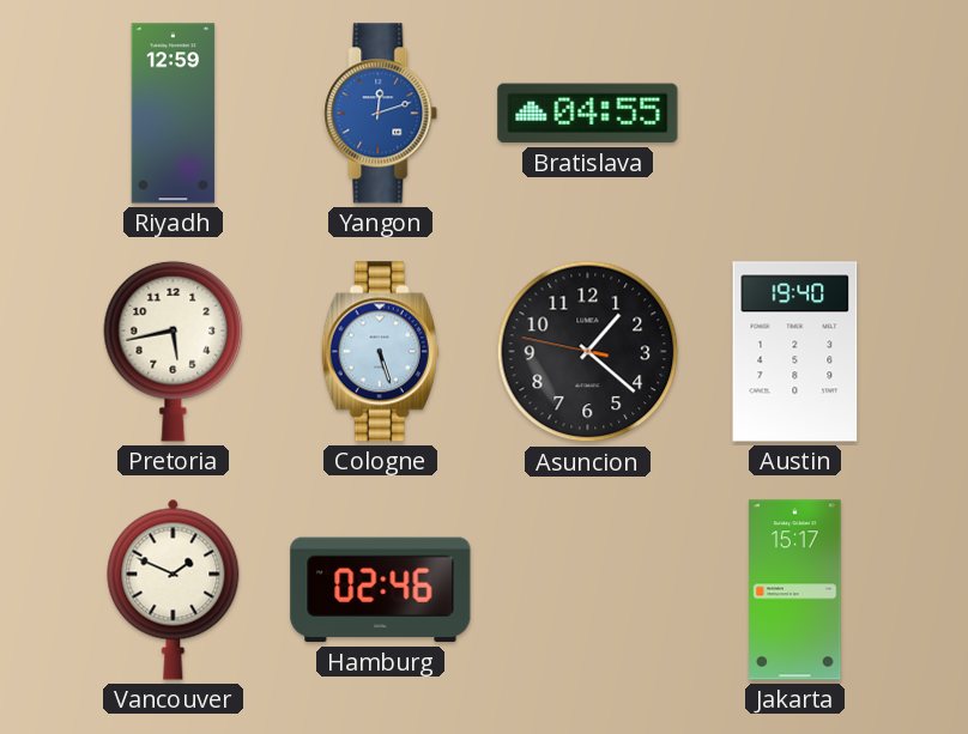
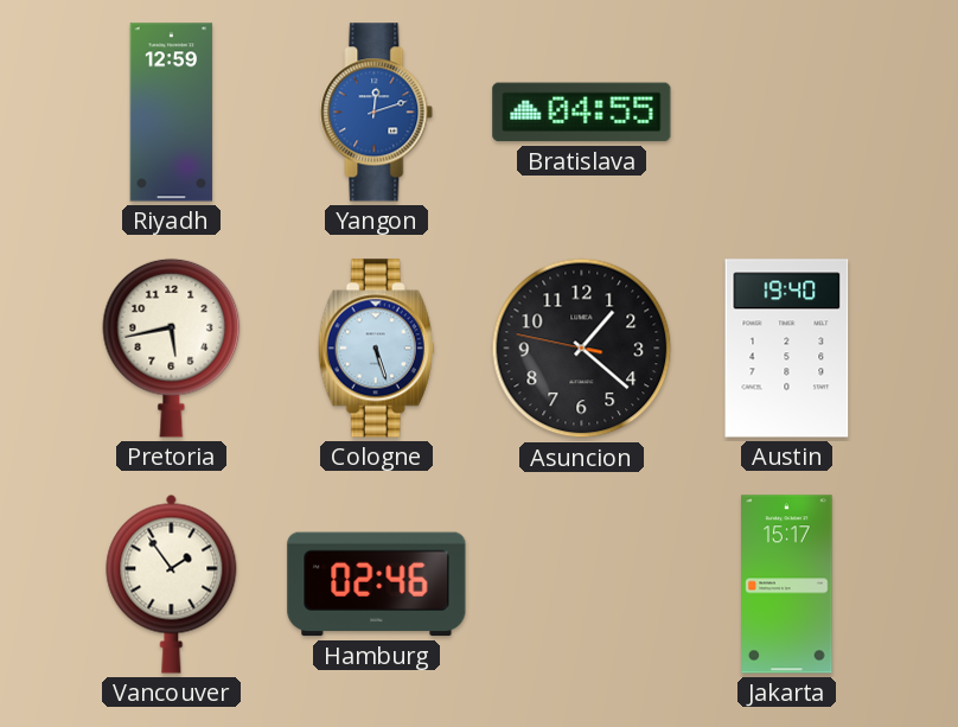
Vancouver: 1:49 -> 1:54 (172, 583)
